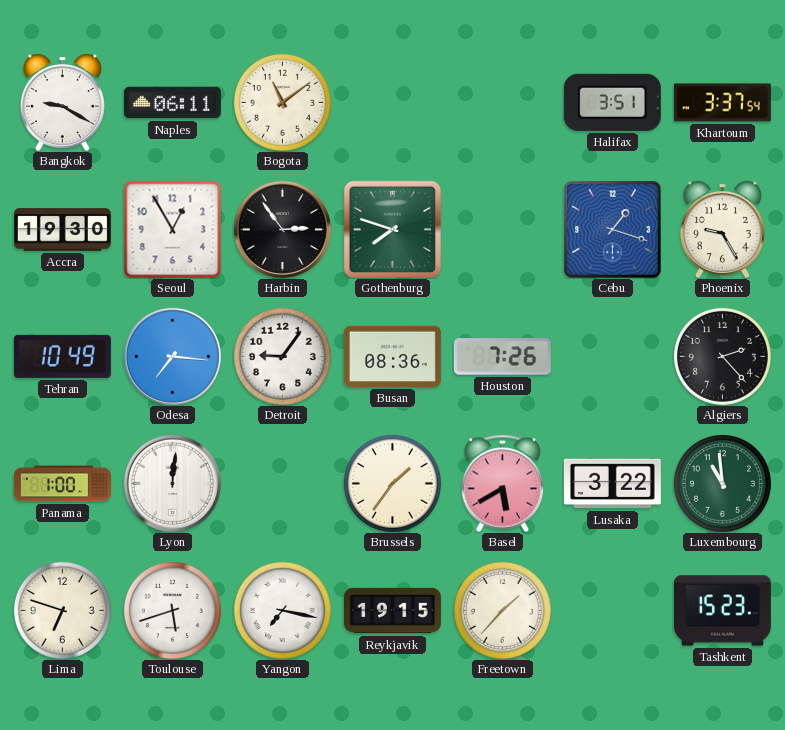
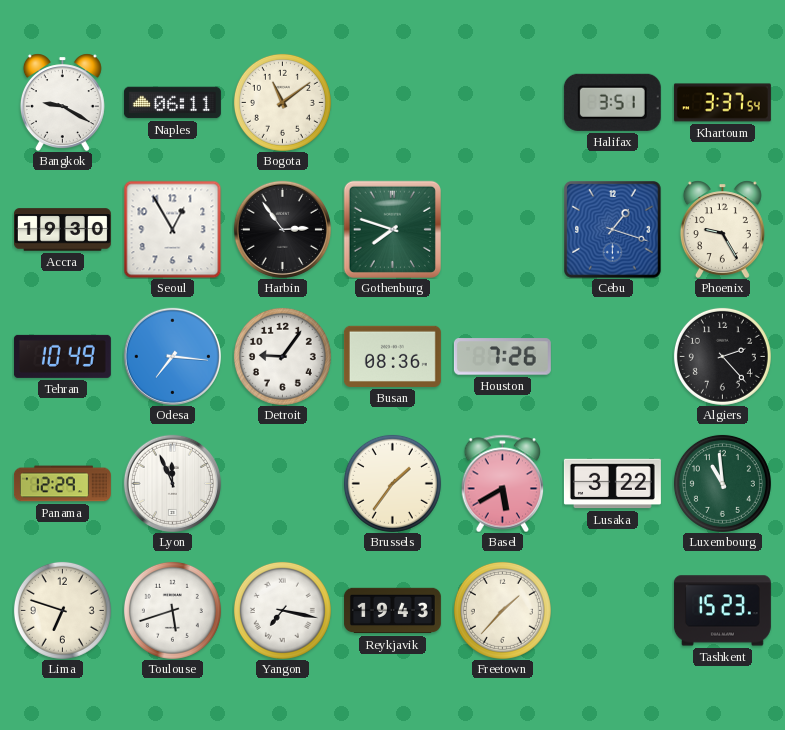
Panama: 1:00 -> 12:29 (62, 484)
Lyon: 12:01 -> 11:56 (172, 483)
Reykjavik: 19:15 -> 19:43 (392, 611)
